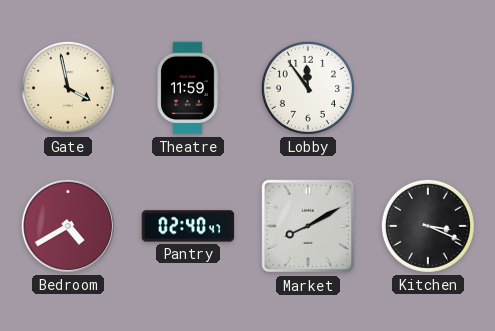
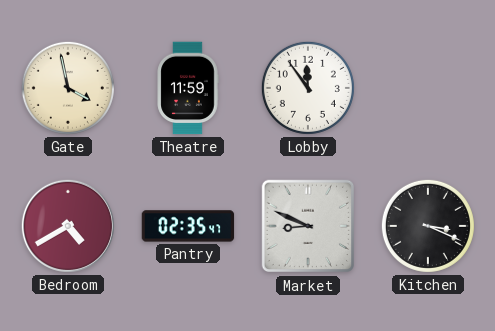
Pantry: 02:40 -> 02:35 (188, 226)
Market: 8:10 -> 8:49 (308, 226)
